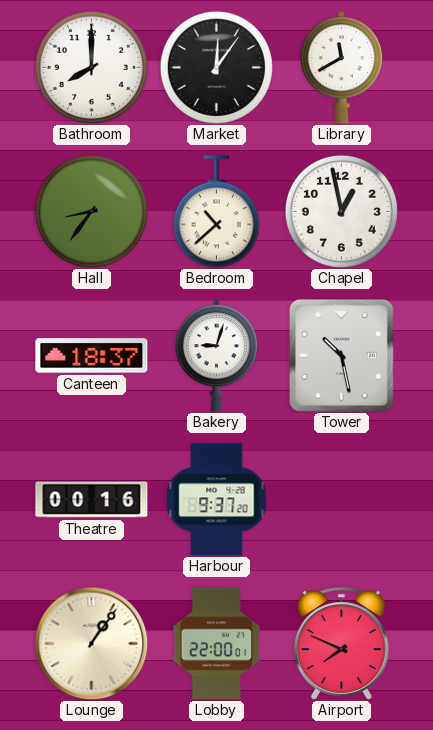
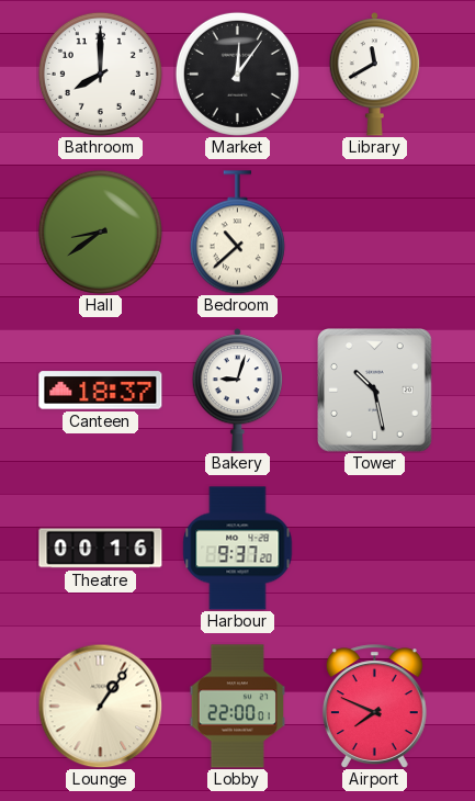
Hall: 8:36 -> 8:39 (100, 232)
Chapel: 12:58 -> none (341, 211)
